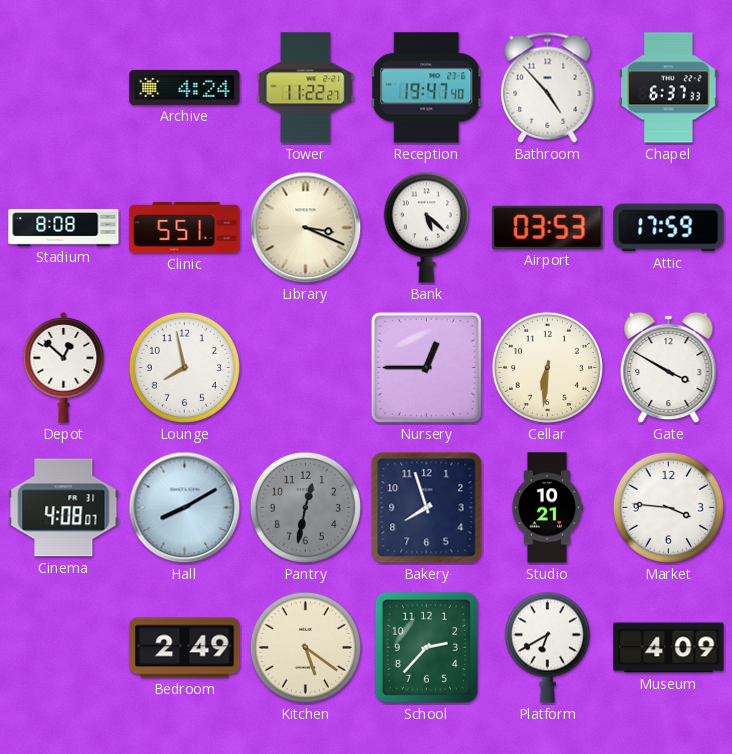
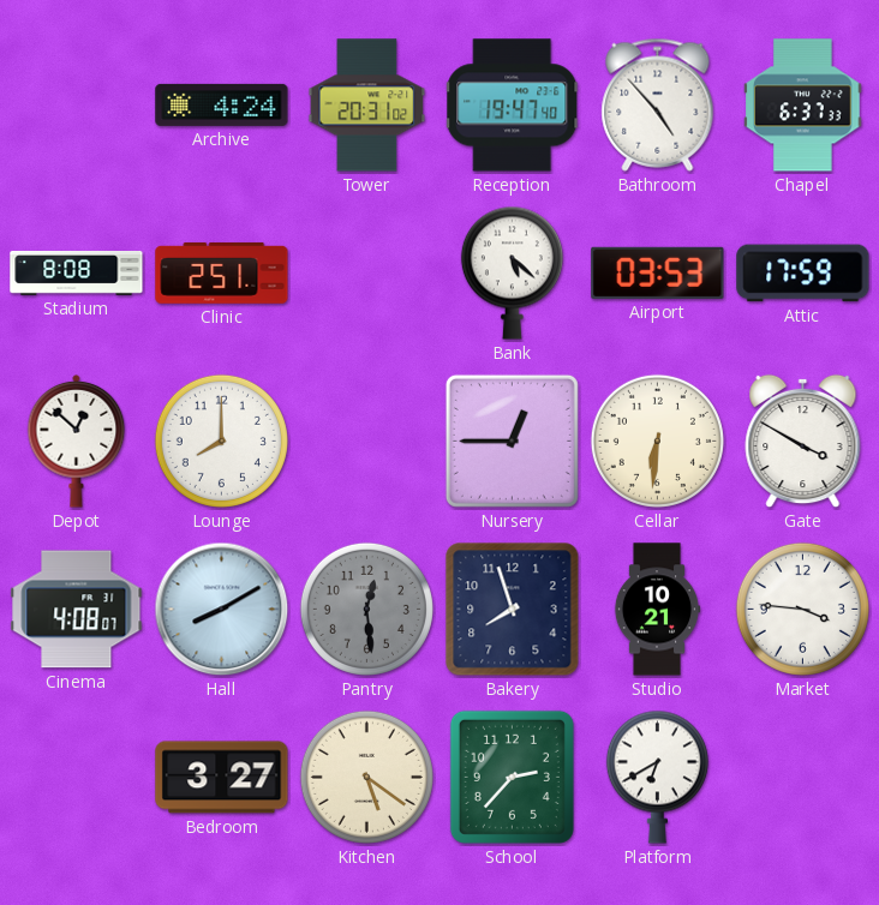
Tower: 11:22 -> 20:31 (367, 106)
Clinic: 5:51 -> 2:51 (222, 272)
Library: 3:19 -> none (306, 228)
Lounge: 7:58 -> 8:00 (221, 440)
Pantry: 12:32 -> 12:29 (366, 609)
Bedroom: 2:49 -> 3:27 (222, 778)
Museum: 4:09 -> none (669, 648)
